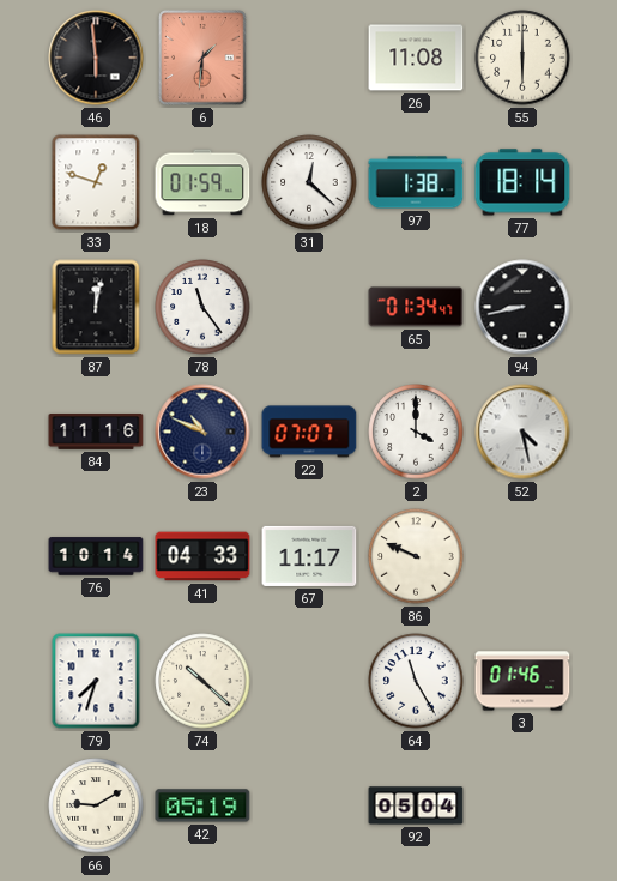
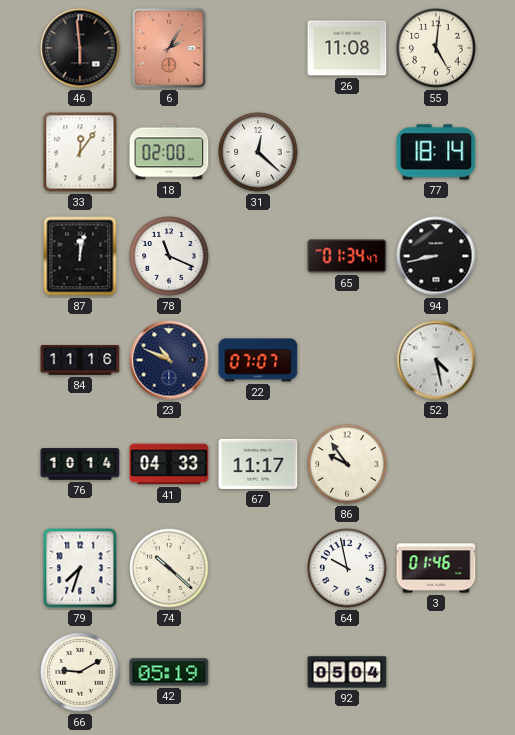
6: 1:31 -> 2:05 (170, 49)
55: 6:00 -> 5:01 (436, 48)
33: 12:48 -> 12:06 (80, 152)
18: 01:59 -> 02:00 (169, 152)
97: 1:38 -> none (416, 182)
78: 11:24 -> 11:19 (169, 256)
2: 4:00 -> none (416, 432)
86: 9:49 -> 9:54 (347, 464)
64: 11:25 -> 9:58 (347, 568)
